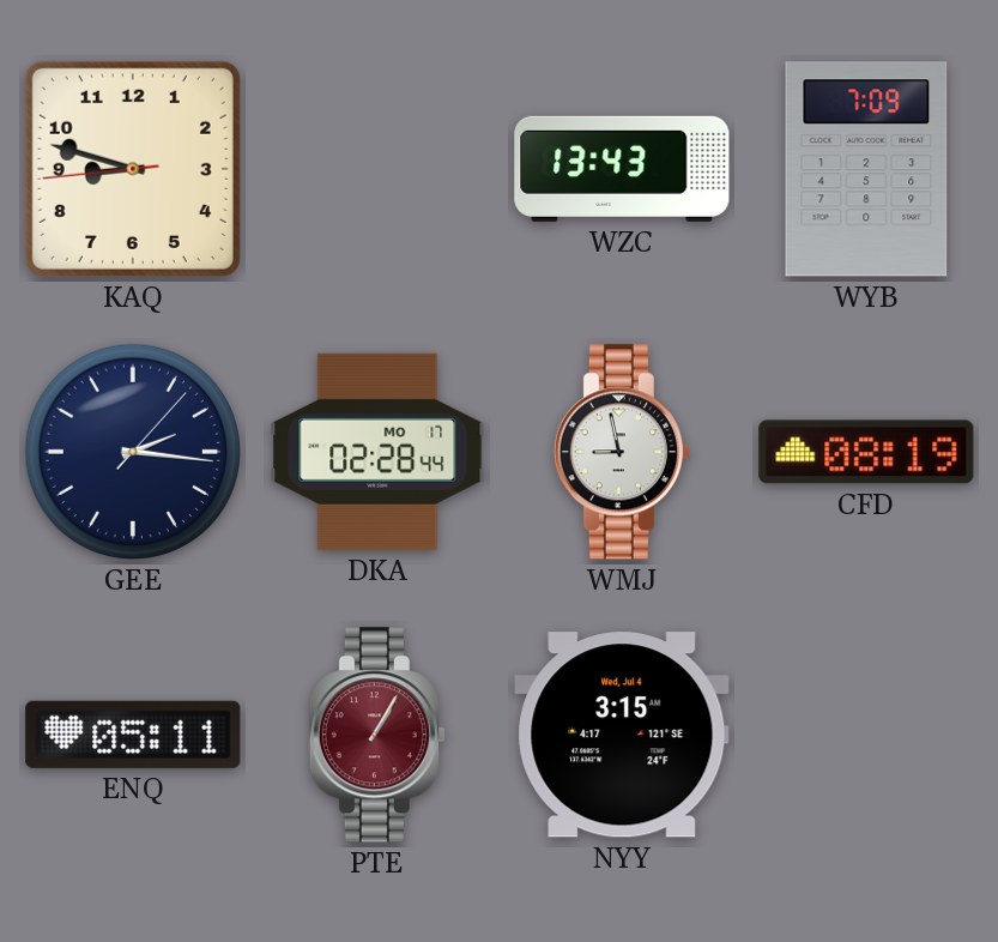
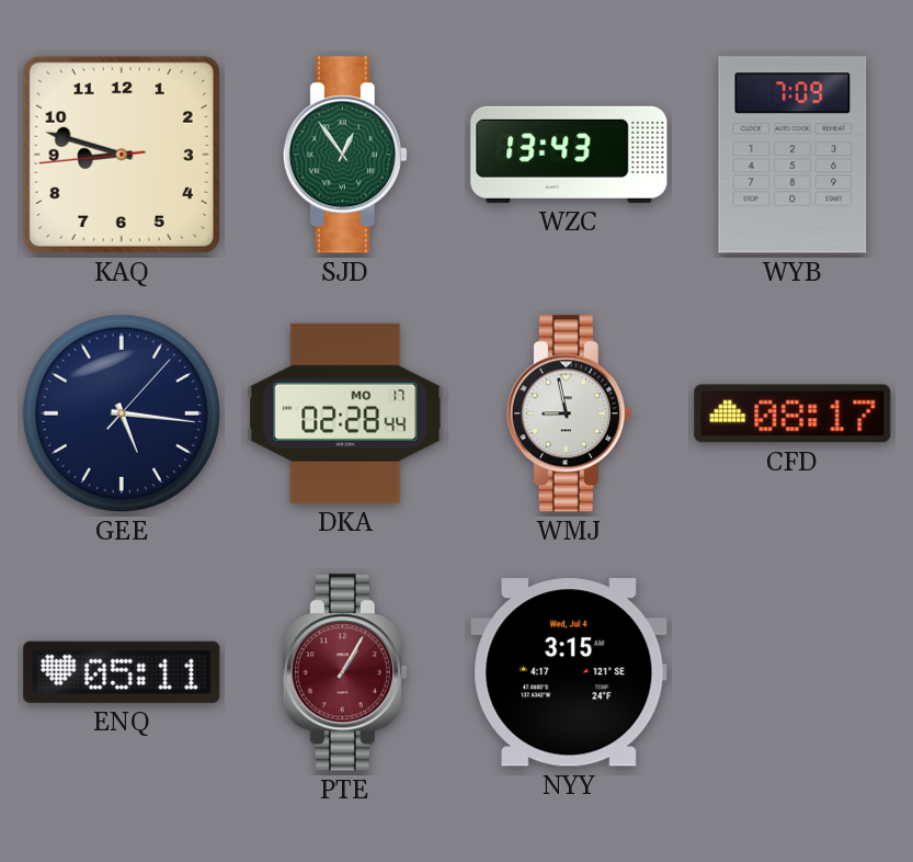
SJD: none -> 12:54 (345, 155)
GEE: 2:16 -> 5:16 (122, 413)
CFD: 08:19 -> 08:17 (792, 413)
